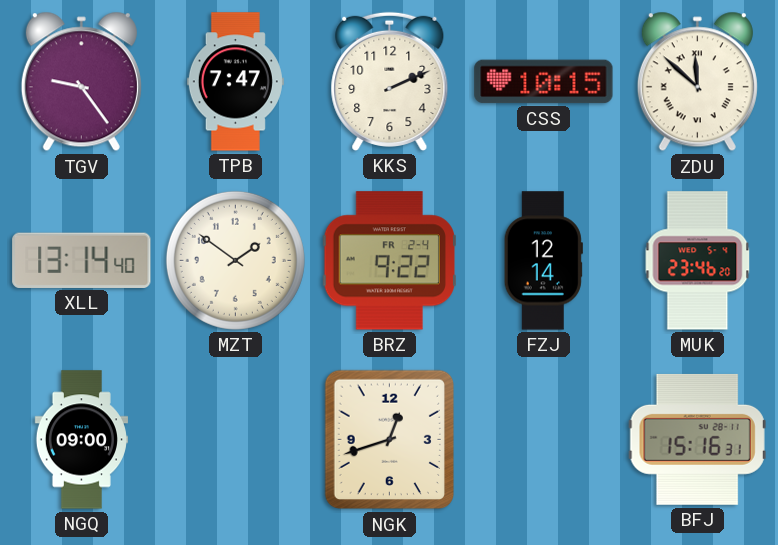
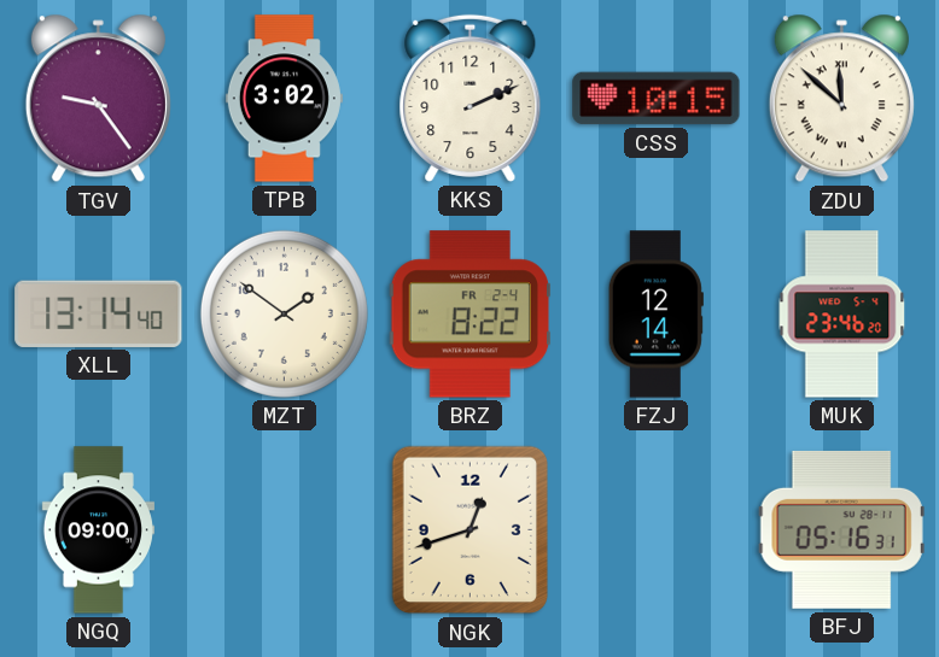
TPB: 7:47 -> 3:02 (284, 99)
BRZ: 9:22 -> 8:22 (469, 315)
BFJ: 15:16 -> 05:16 (841, 529)
